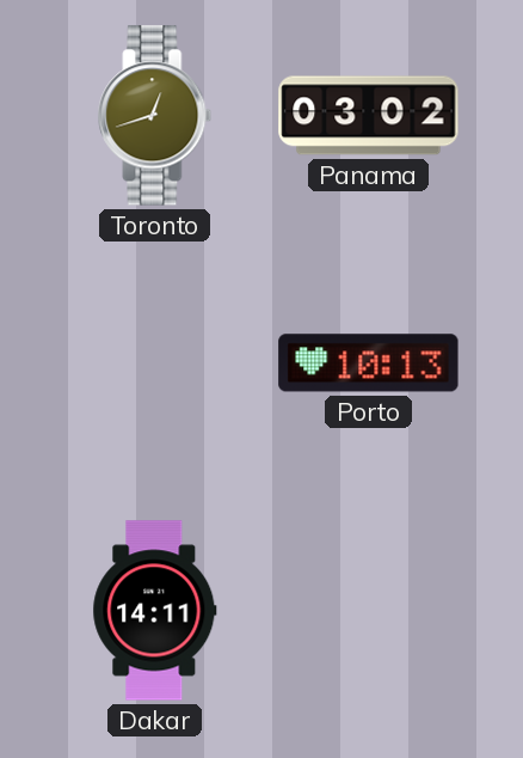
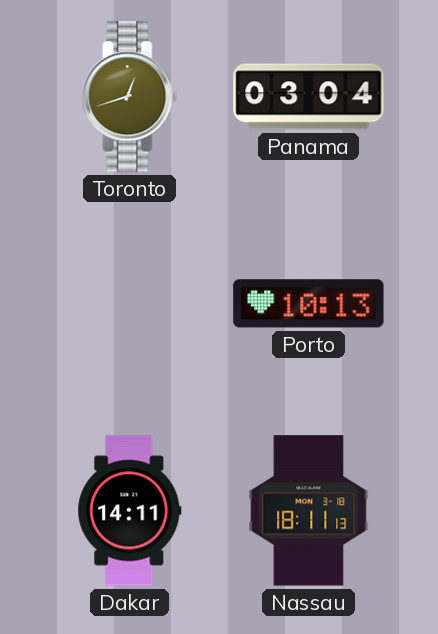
Panama: 03:02 -> 03:04 (309, 97)
Nassau: none -> 18:11 (309, 511)
